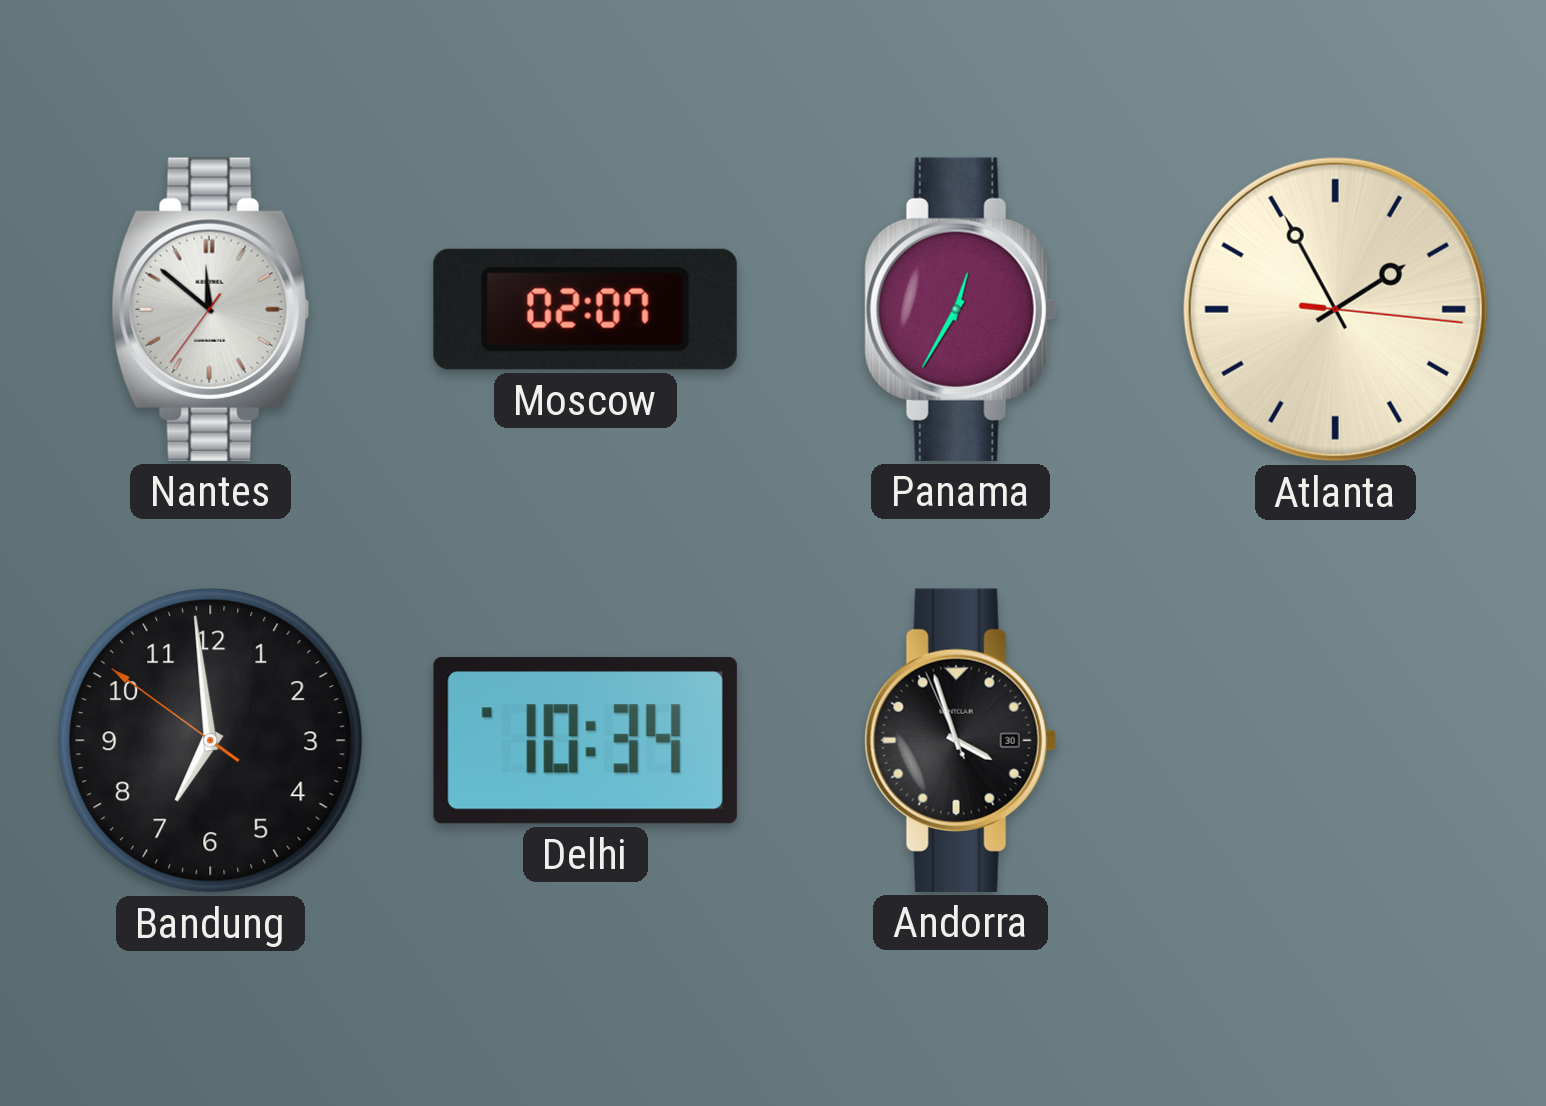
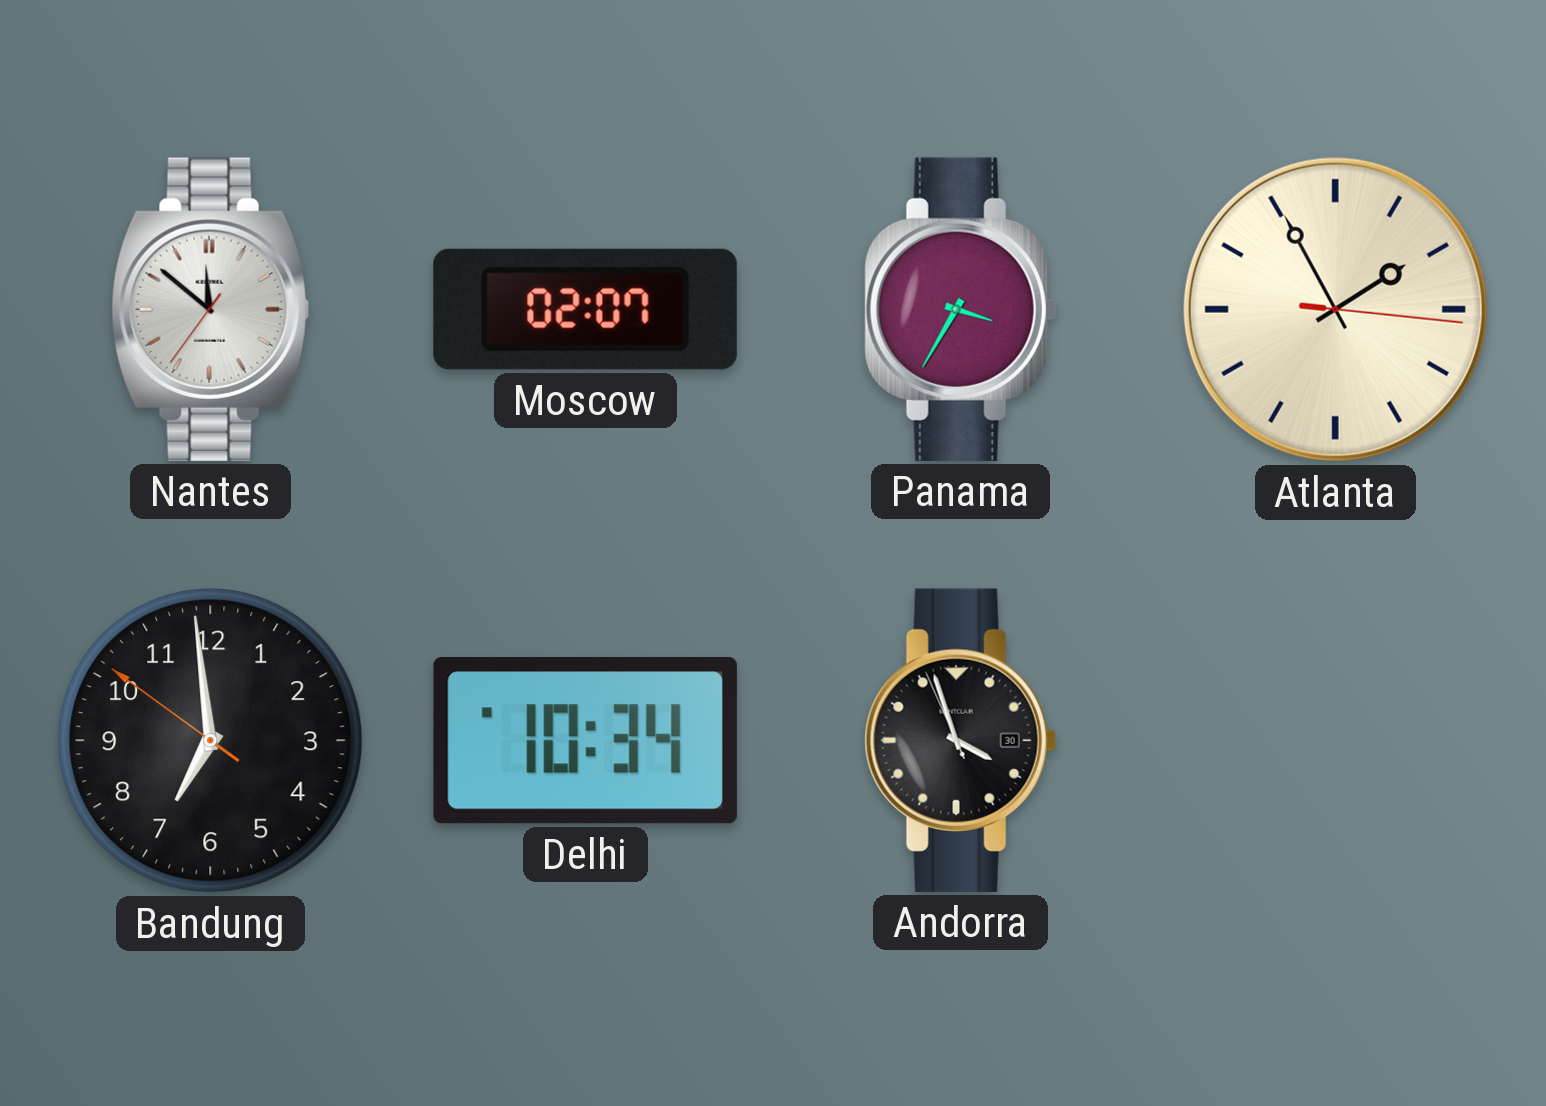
Panama: 12:35 -> 3:35 (960, 309)
